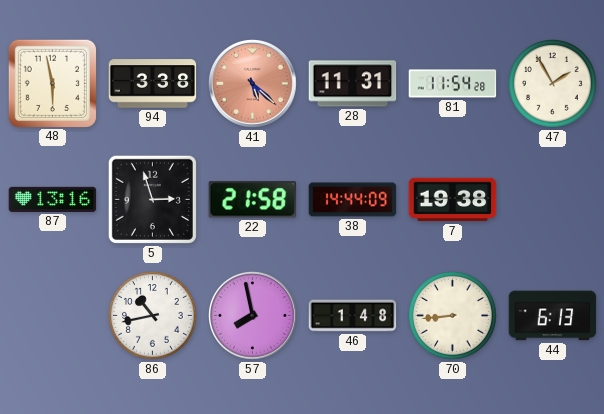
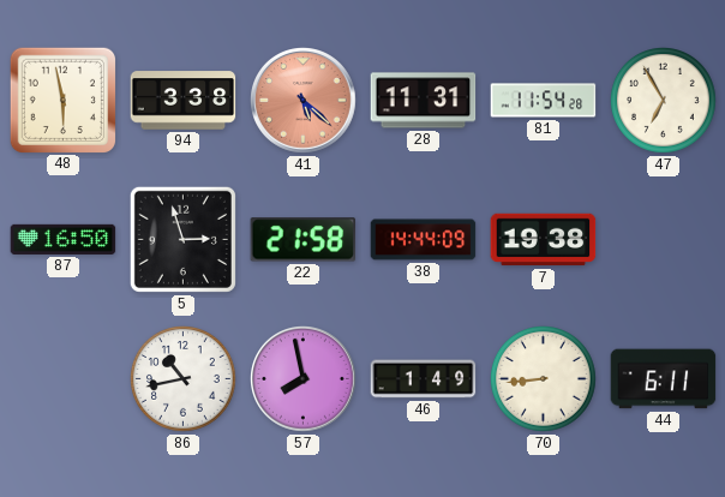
47: 1:55 -> 6:55 (664, 101)
87: 13:16 -> 16:50 (64, 239)
46: 1:48 -> 1:49 (424, 379)
44: 6:13 -> 6:11 (664, 379)
